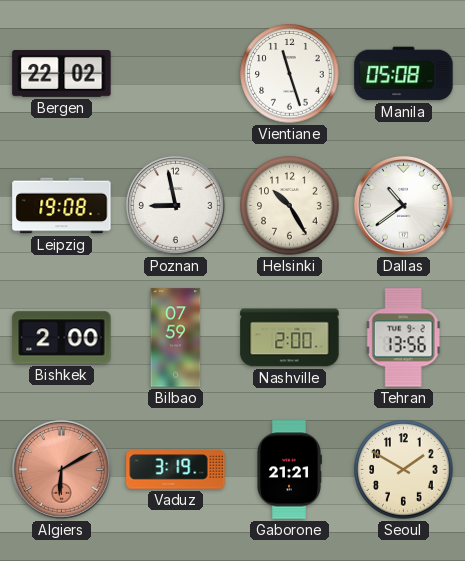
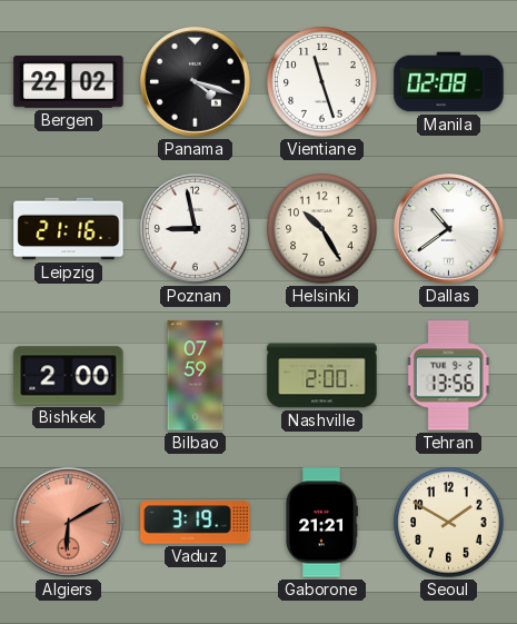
Panama: none -> 4:18 (195, 81)
Manila: 05:08 -> 02:08 (449, 82)
Leipzig: 19:08 -> 21:16 (69, 229)
